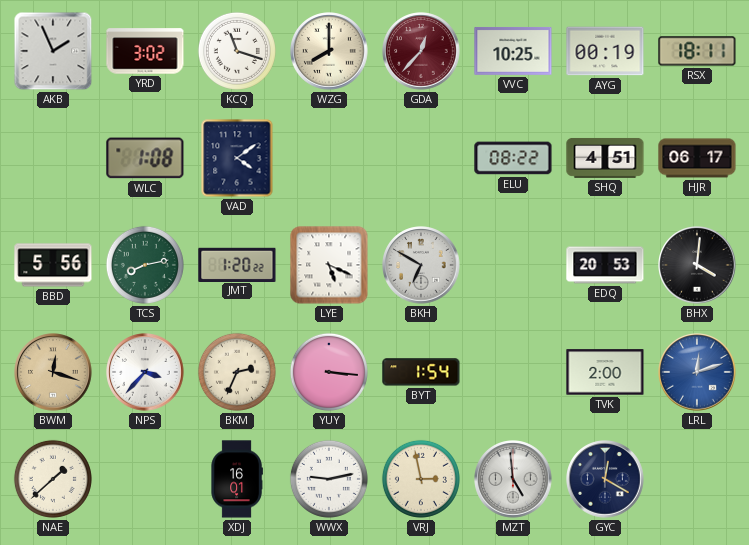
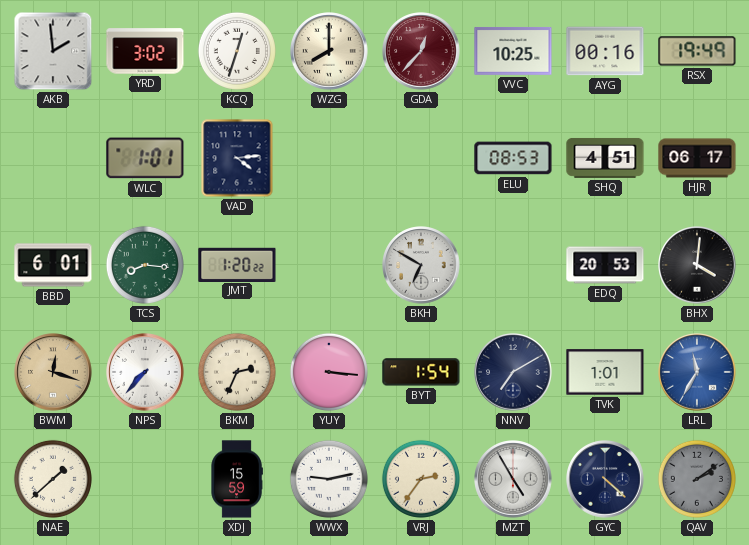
AKB: 1:56 -> 1:59 (53, 51)
KCQ: 11:18 -> 12:33 (237, 51)
AYG: 00:19 -> 00:16 (605, 51)
RSX: 18:11 -> 19:49 (697, 51)
WLC: 1:08 -> 1:01 (145, 158)
VAD: 4:09 -> 4:14 (237, 158)
ELU: 08:22 -> 08:53 (513, 158)
BBD: 5:56 -> 6:01 (53, 265)
TCS: 8:13 -> 8:16 (145, 265)
LYE: 5:19 -> none (329, 265)
NPS: 3:37 -> 7:37 (145, 372)
NNV: none -> 7:10 (513, 372)
TVK: 2:00 -> 1:01 (605, 372)
LRL: 12:12 -> 11:35 (697, 372)
XDJ: 16:01 -> 15:59 (237, 479)
VRJ: 2:58 -> 2:36 (421, 479)
MZT: 4:59 -> 4:55 (513, 479)
GYC: 12:20 -> 4:22 (605, 479)
QAV: none -> 2:09 (697, 479)
